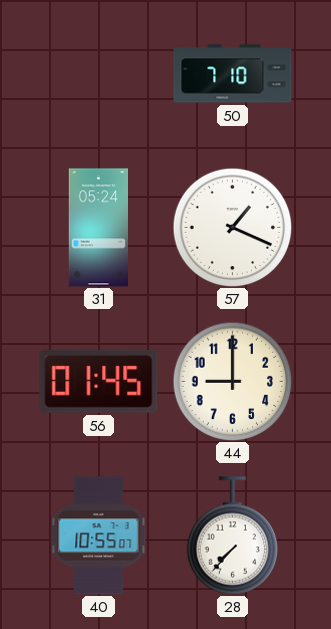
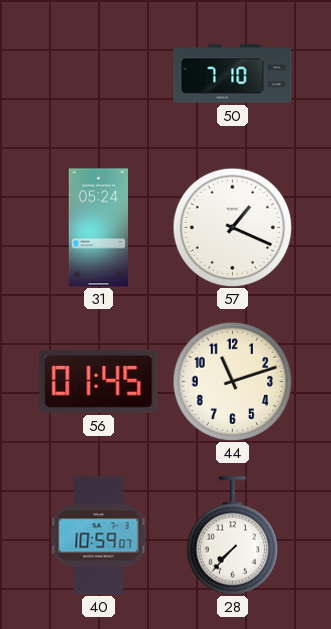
44: 9:00 -> 11:12 (232, 381)
40: 10:55 -> 10:59 (99, 536)
